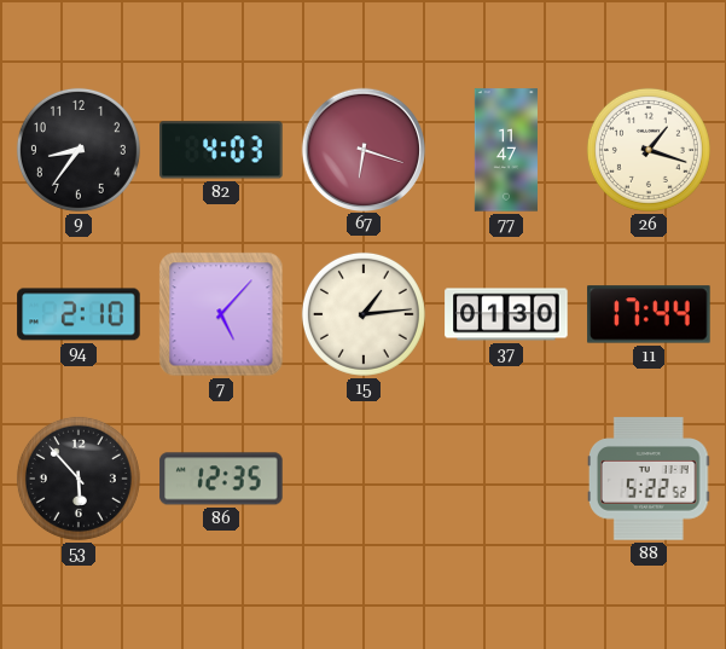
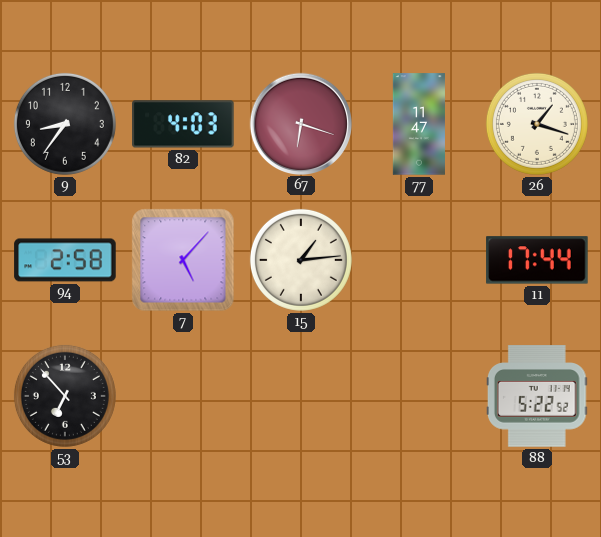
94: 2:10 -> 2:58 (65, 260)
37: 01:30 -> none (506, 314)
53: 5:53 -> 6:53 (65, 396)
86: 12:35 -> none (221, 479)
